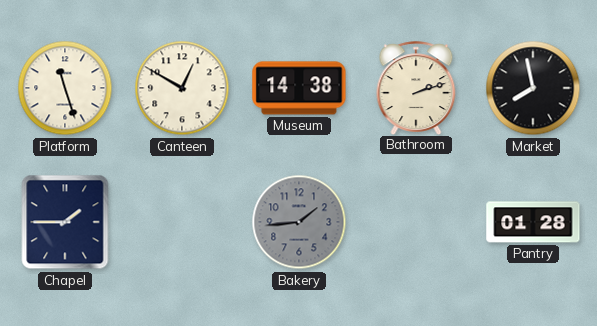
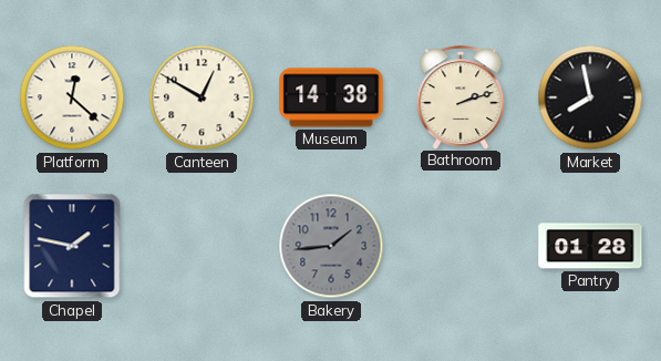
Platform: 11:27 -> 12:22 (72, 97)
Chapel: 1:45 -> 1:47 (72, 246)
